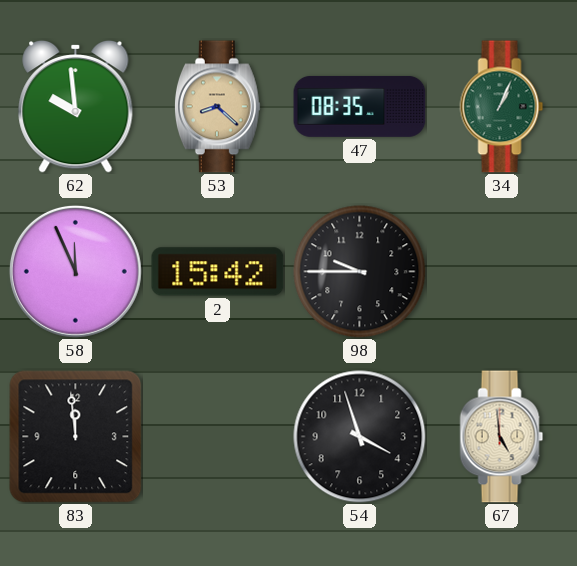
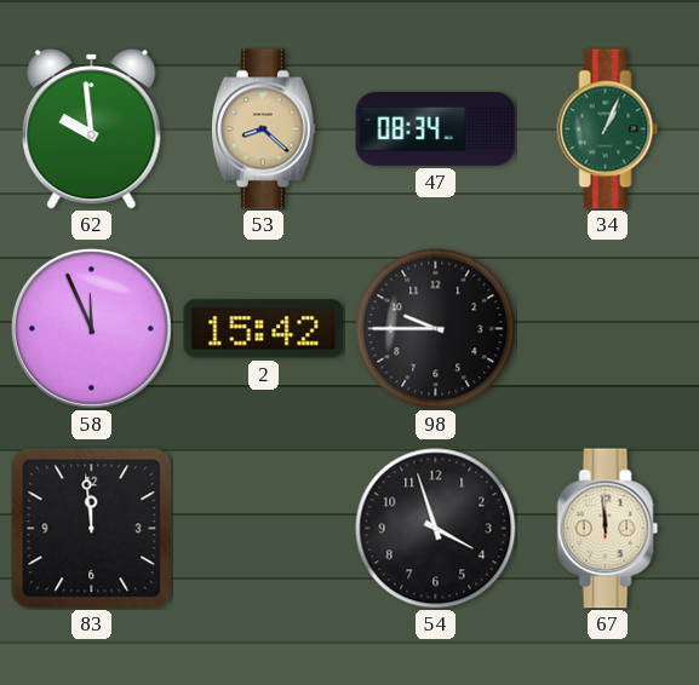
47: 08:35 -> 08:34 (436, 128)
67: 4:59 -> 11:59 (608, 529)
